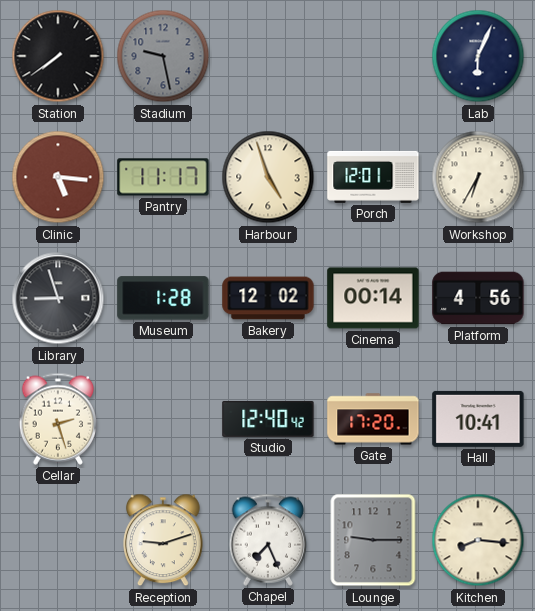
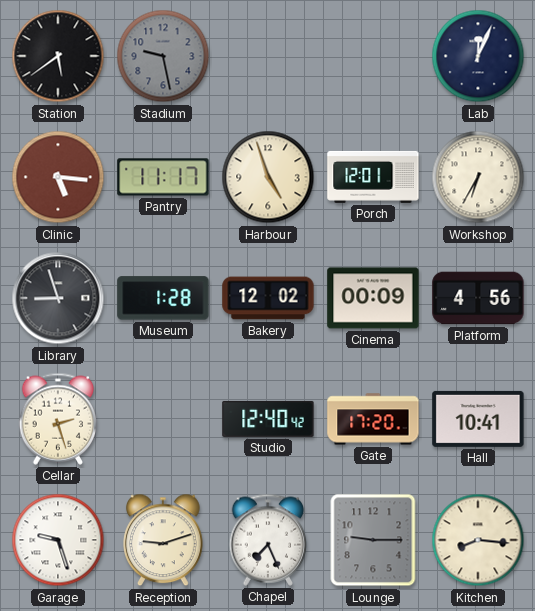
Station: 7:39 -> 5:39 (58, 56)
Lab: 6:04 -> 12:04 (478, 56)
Cinema: 00:14 -> 00:09 (373, 298)
Garage: none -> 9:27 (58, 540)
